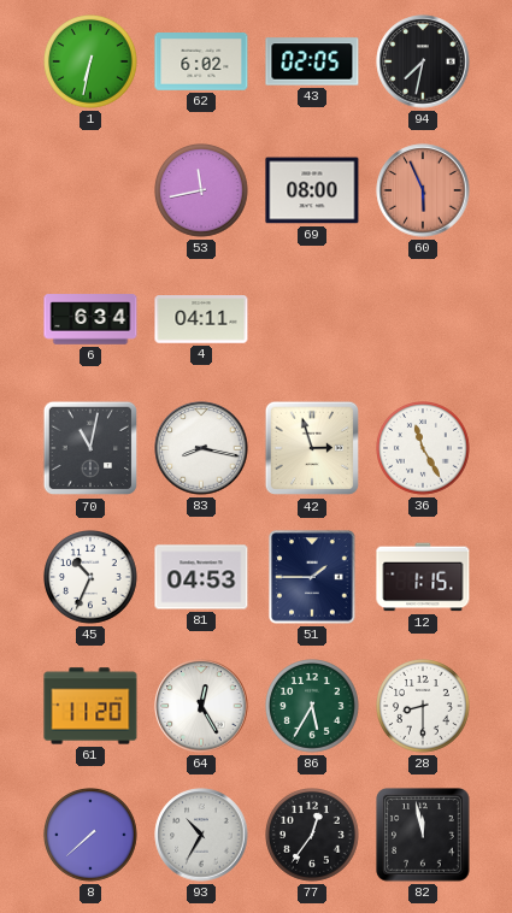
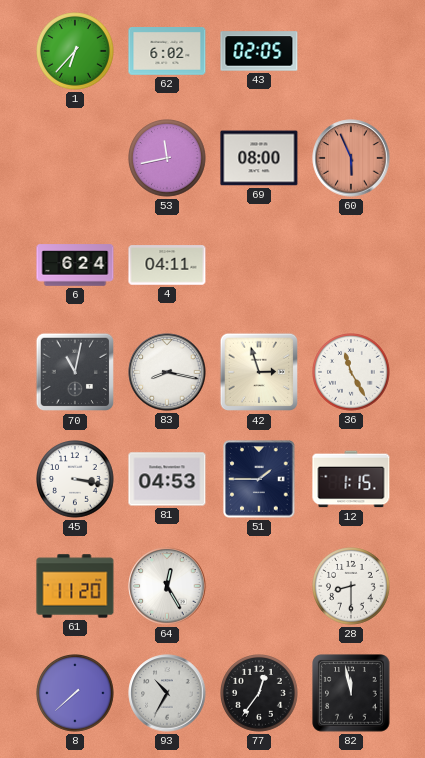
1: 6:32 -> 6:37 (76, 52)
94: 7:32 -> none (423, 61)
6: 6:34 -> 6:24 (75, 265)
45: 10:34 -> 3:17 (76, 480)
86: 5:35 -> none (313, 707)
